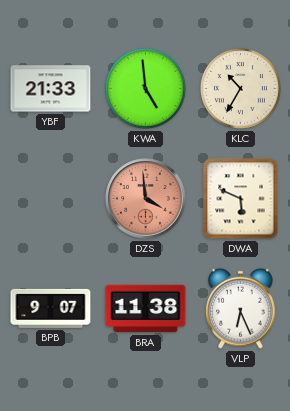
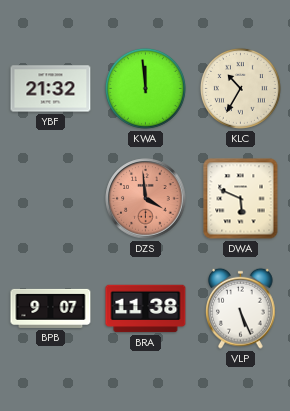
YBF: 21:33 -> 21:32 (51, 89)
KWA: 4:59 -> 11:59 (145, 88)
VLP: 6:26 -> 5:26 (241, 308)
